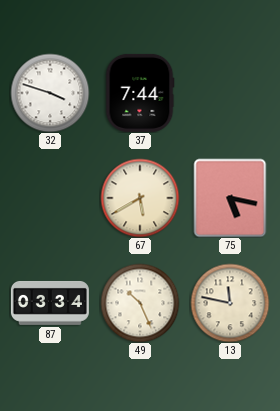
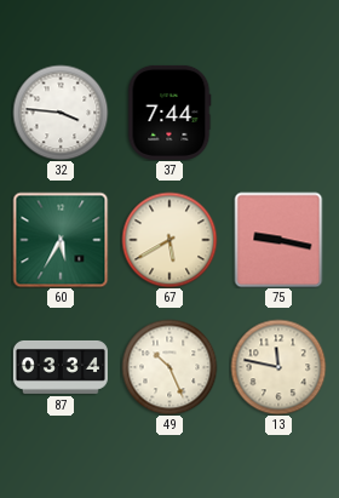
32: 3:48 -> 3:46 (61, 113)
60: none -> 5:35 (61, 240)
75: 5:17 -> 9:17 (278, 240)
